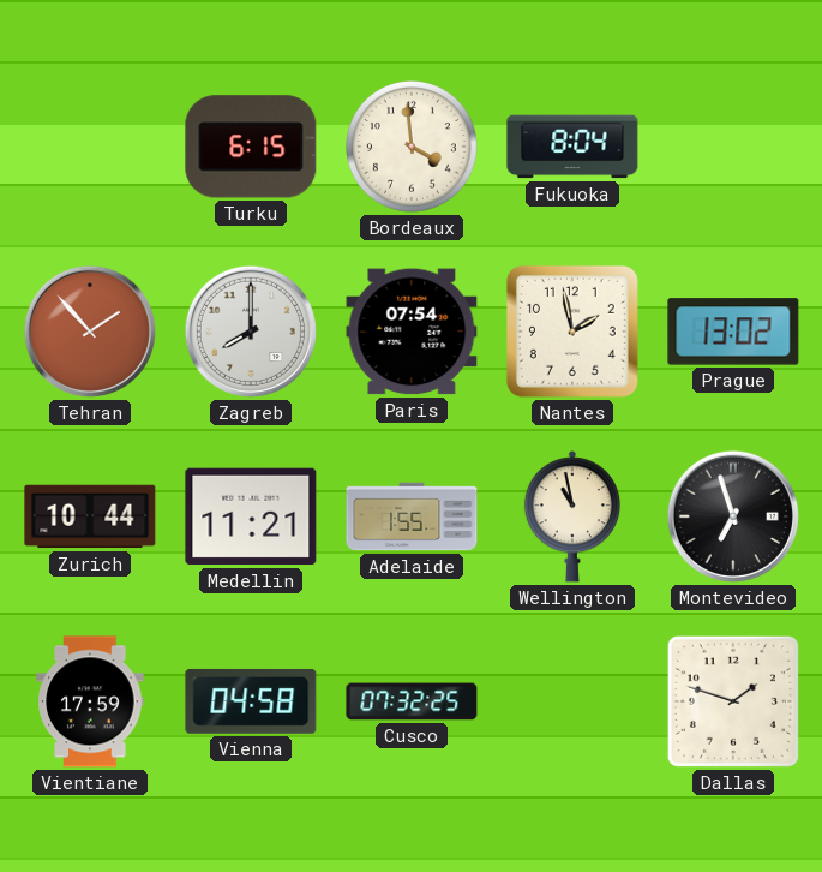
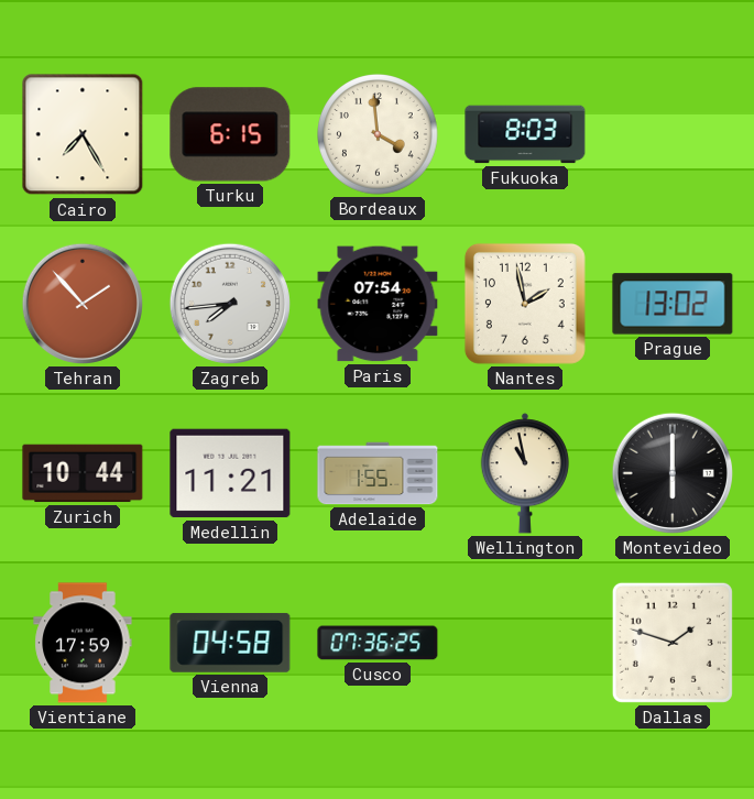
Cairo: none -> 7:25 (83, 134)
Fukuoka: 8:04 -> 8:03 (525, 134)
Zagreb: 8:00 -> 7:44 (230, 304)
Montevideo: 6:57 -> 6:00 (673, 473)
Cusco: 07:32 -> 07:36 (378, 643)
